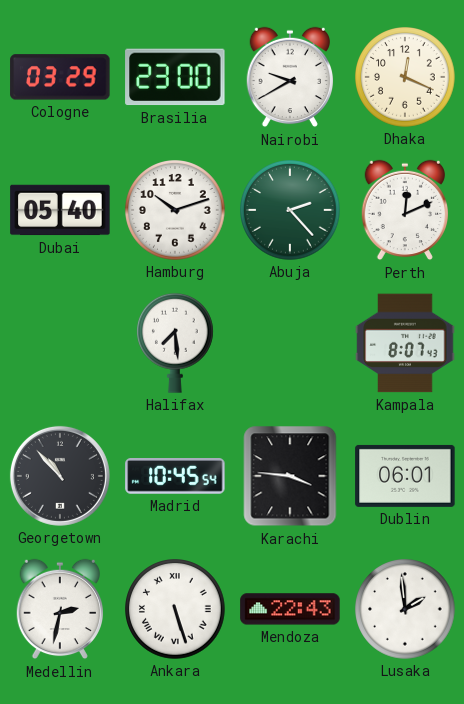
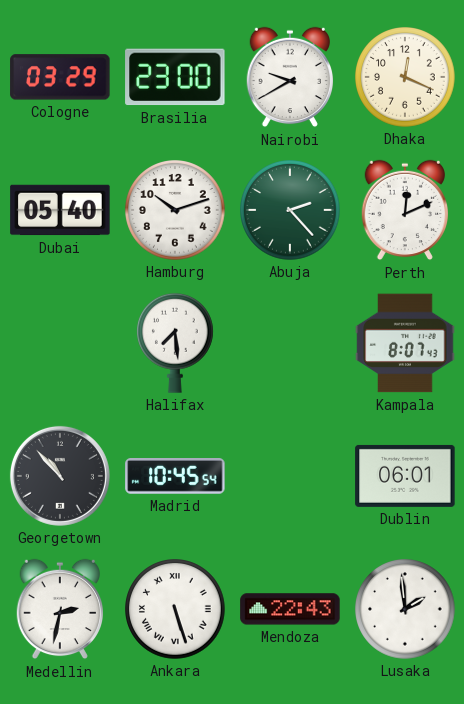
Karachi: 3:46 -> none (290, 476)
